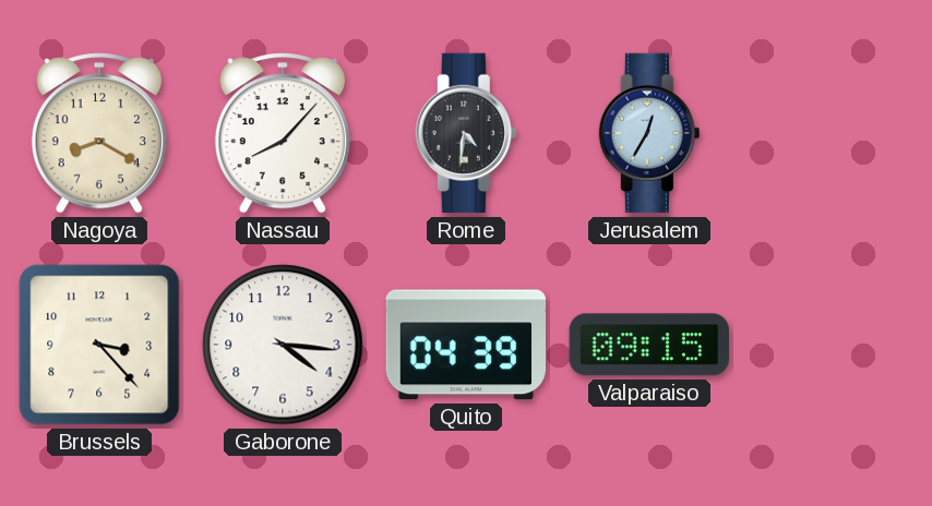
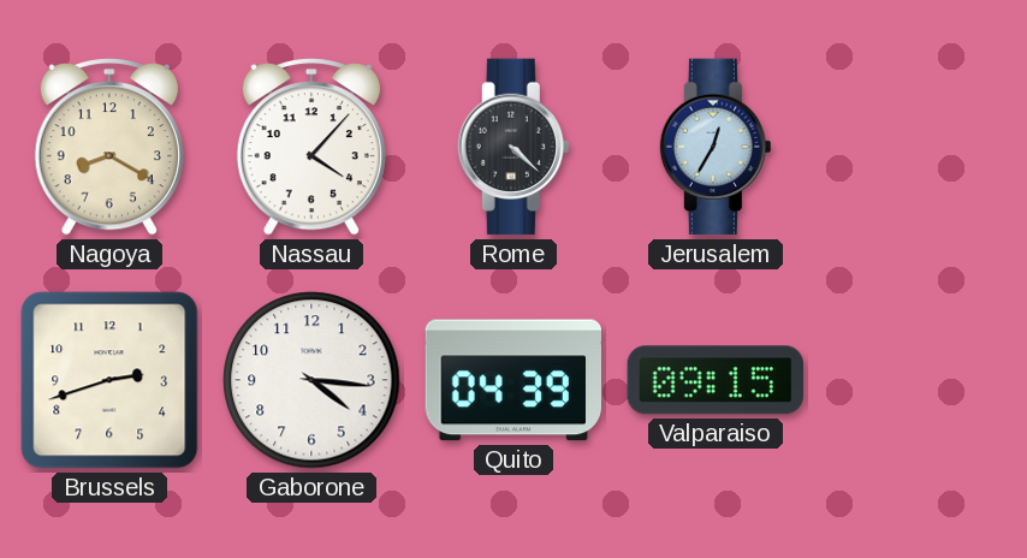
Nassau: 8:07 -> 4:07 (311, 147)
Rome: 4:31 -> 4:22 (513, 147)
Brussels: 3:23 -> 2:42 (109, 380)
